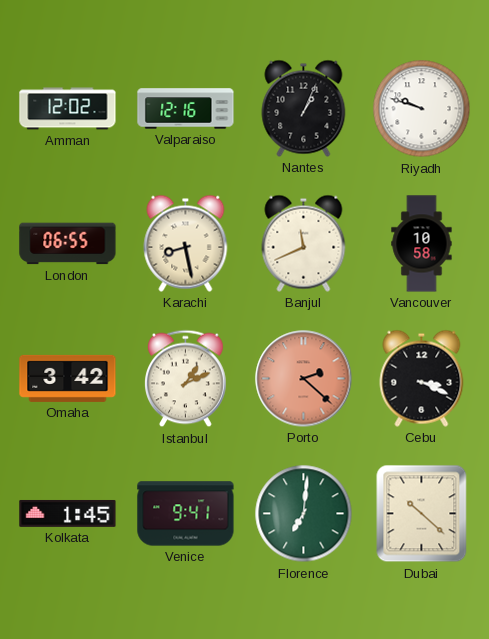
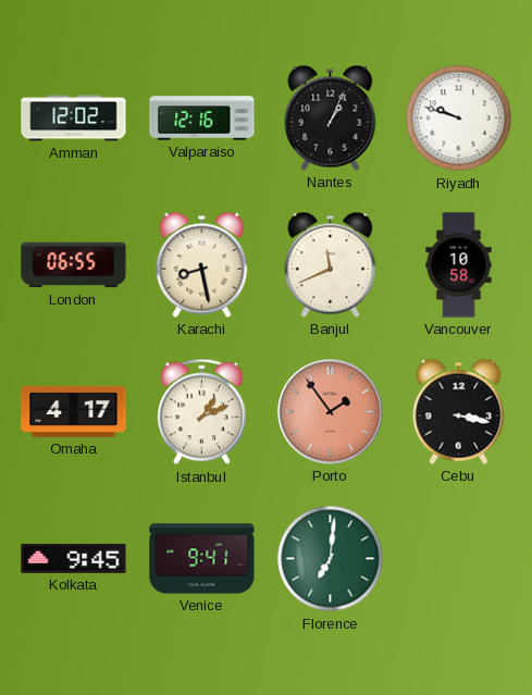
Omaha: 3:42 -> 4:17 (74, 411)
Porto: 2:22 -> 1:54 (331, 412)
Cebu: 3:19 -> 3:17 (459, 411)
Kolkata: 1:45 -> 9:45 (74, 558)
Dubai: 10:22 -> none (422, 514)
